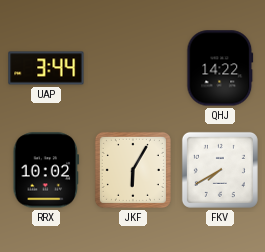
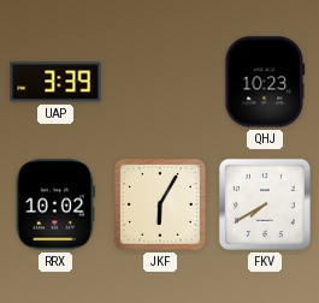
UAP: 3:44 -> 3:39 (55, 82)
QHJ: 14:22 -> 10:23 (265, 82)
